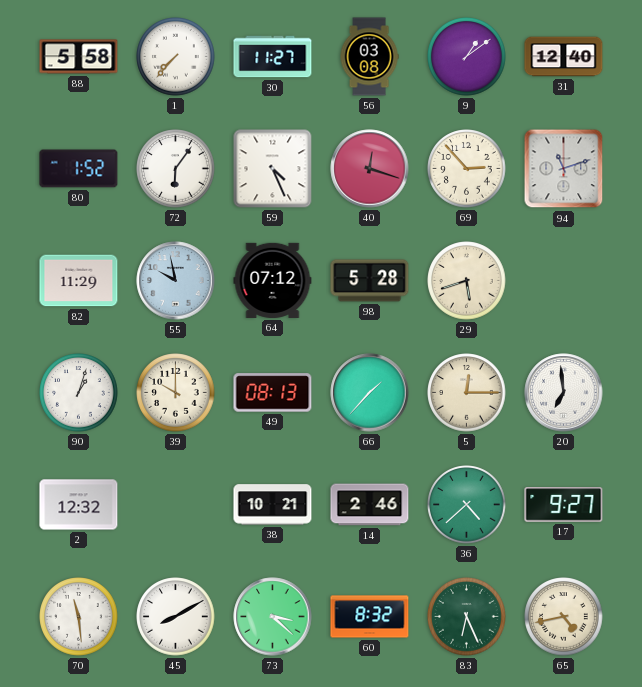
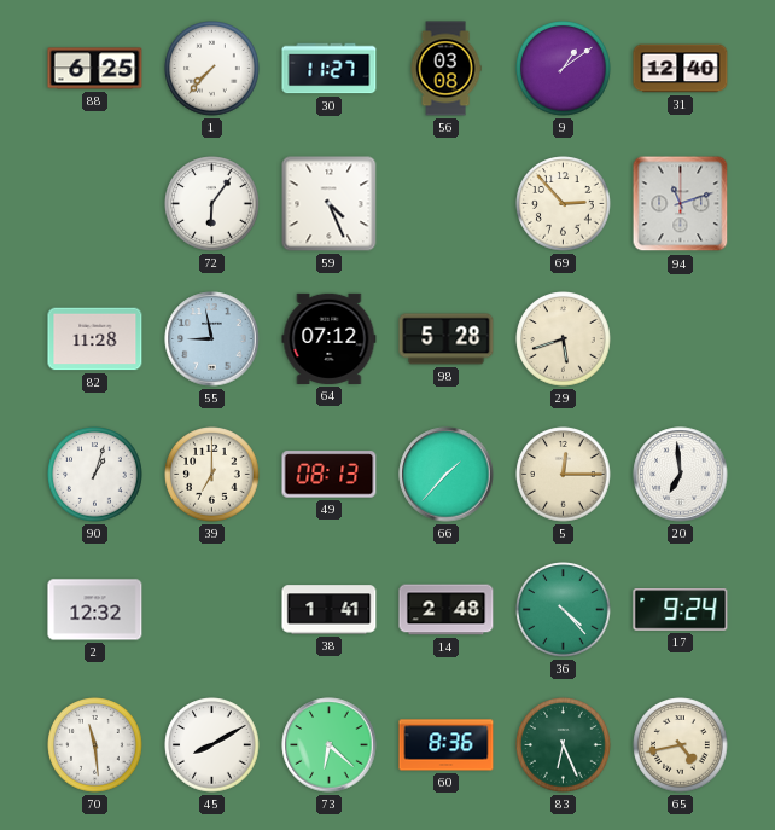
88: 5:58 -> 6:25 (95, 69)
80: 1:52 -> none (79, 169)
40: 12:18 -> none (370, 169)
82: 11:29 -> 11:28 (95, 339)
55: 9:58 -> 8:58 (212, 339)
39: 10:00 -> 7:00 (212, 475)
38: 10:21 -> 1:41 (330, 610)
14: 2:46 -> 2:48 (447, 610)
36: 4:38 -> 4:23 (564, 610)
17: 9:27 -> 9:24 (681, 610)
73: 3:22 -> 6:22 (330, 745)
60: 8:32 -> 8:36 (447, 745)
